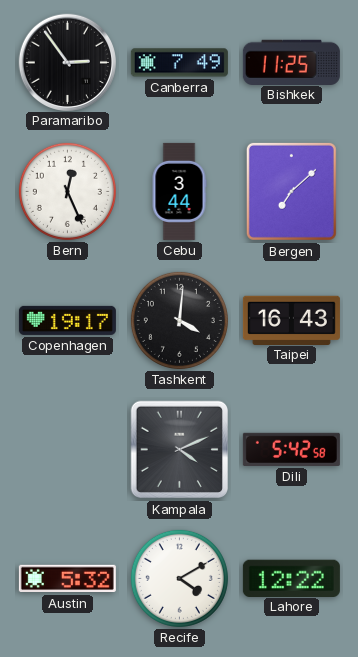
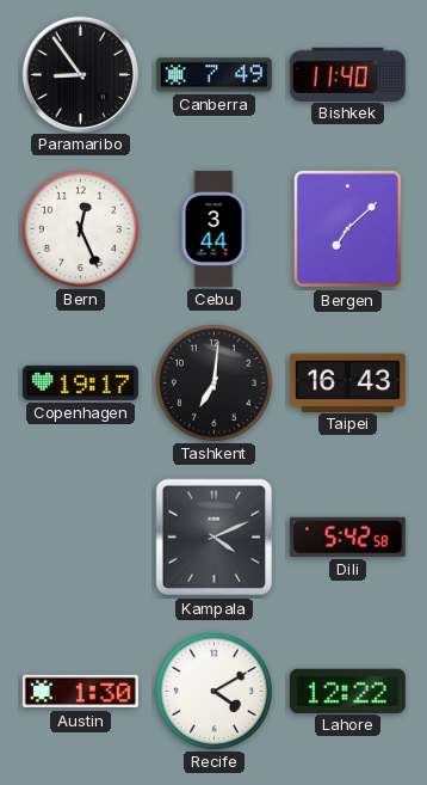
Paramaribo: 2:54 -> 8:54 (80, 74)
Bishkek: 11:25 -> 11:40 (347, 74)
Tashkent: 4:01 -> 7:01 (213, 382)
Austin: 5:32 -> 1:30 (80, 692)
